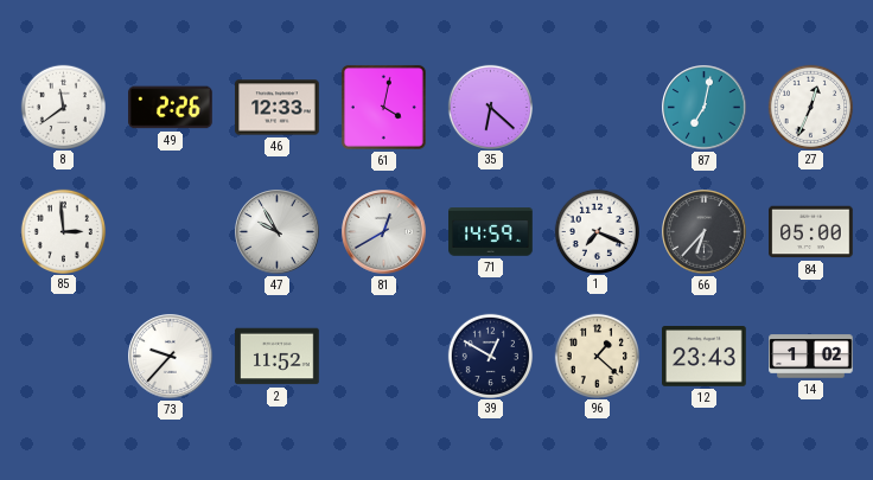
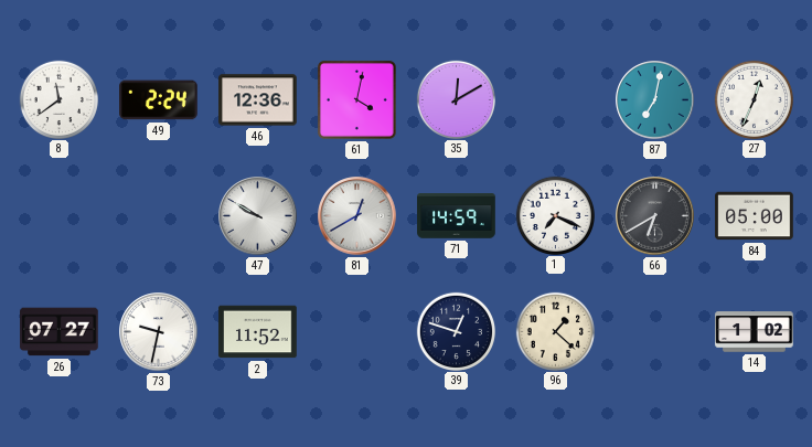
49: 2:26 -> 2:24 (159, 100)
46: 12:33 -> 12:36 (258, 100)
35: 6:22 -> 12:10 (456, 99)
85: 2:59 -> none (63, 231)
47: 9:55 -> 9:50 (258, 216)
66: 6:37 -> 6:40 (655, 216)
26: none -> 07:27 (60, 332)
73: 9:37 -> 9:32 (159, 332)
39: 12:50 -> 12:48 (456, 331)
12: 23:43 -> none (705, 357)
